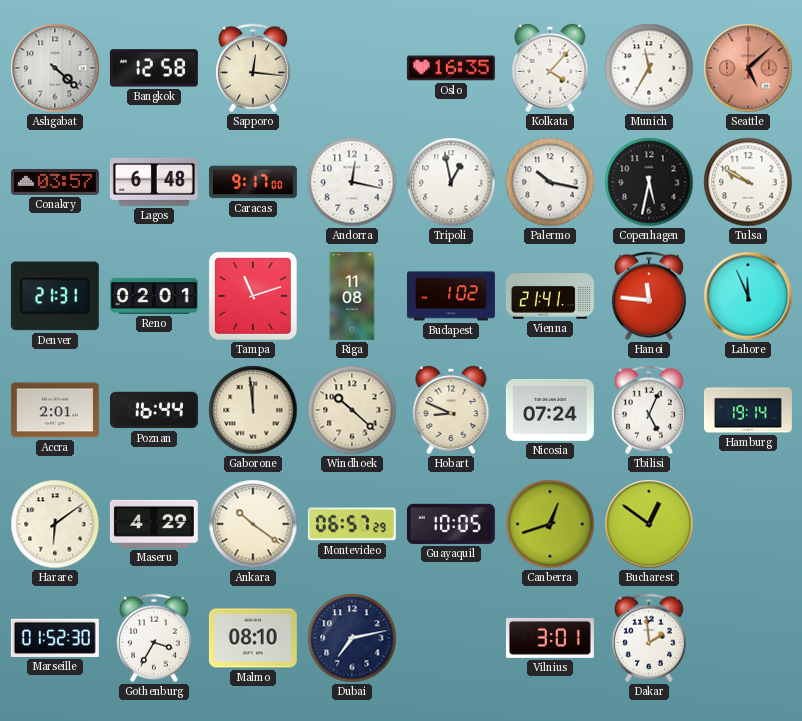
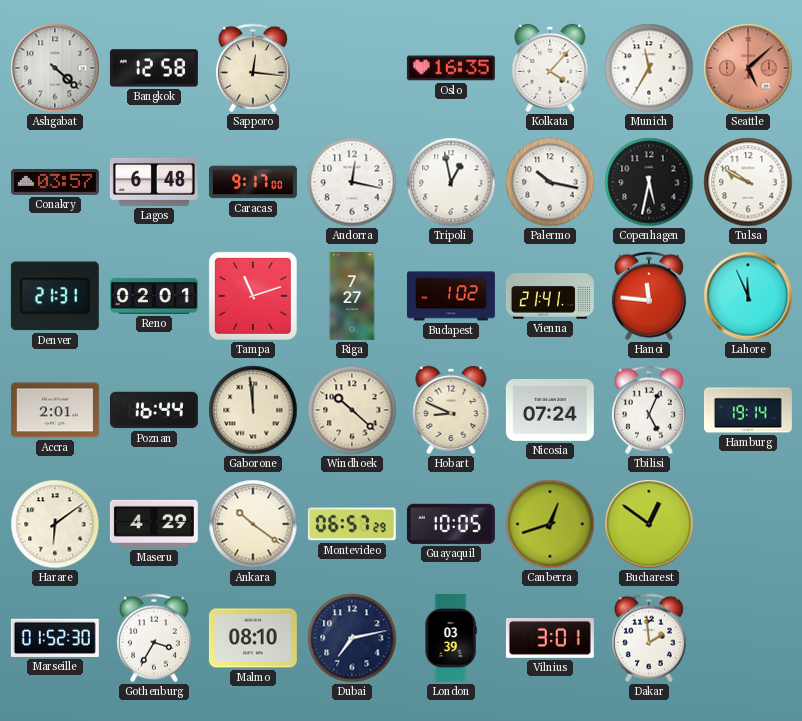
Riga: 11:08 -> 7:27 (352, 296)
London: none -> 03:39 (451, 638)
